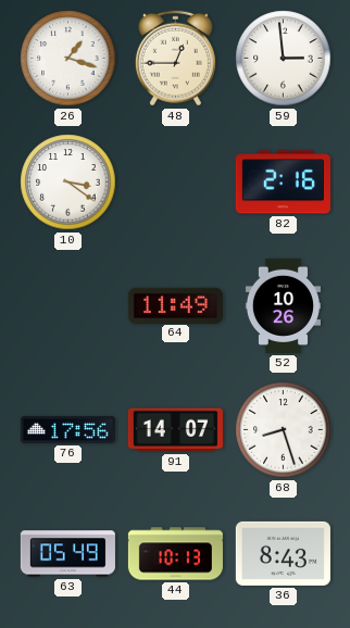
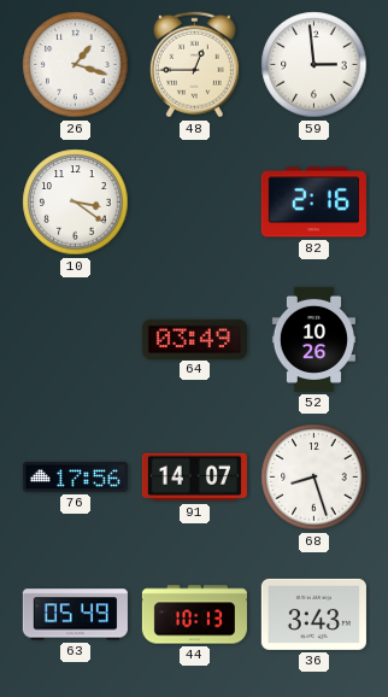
64: 11:49 -> 03:49 (194, 339)
36: 8:43 -> 3:43 (313, 614)
